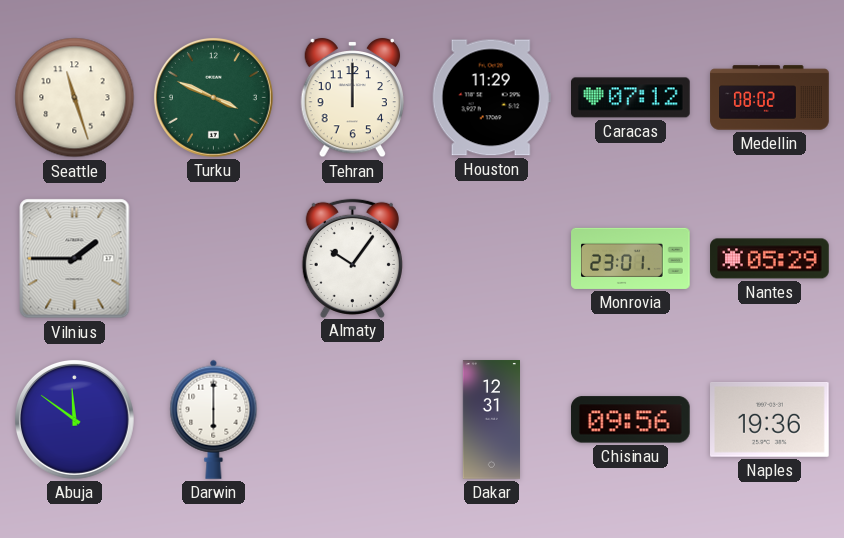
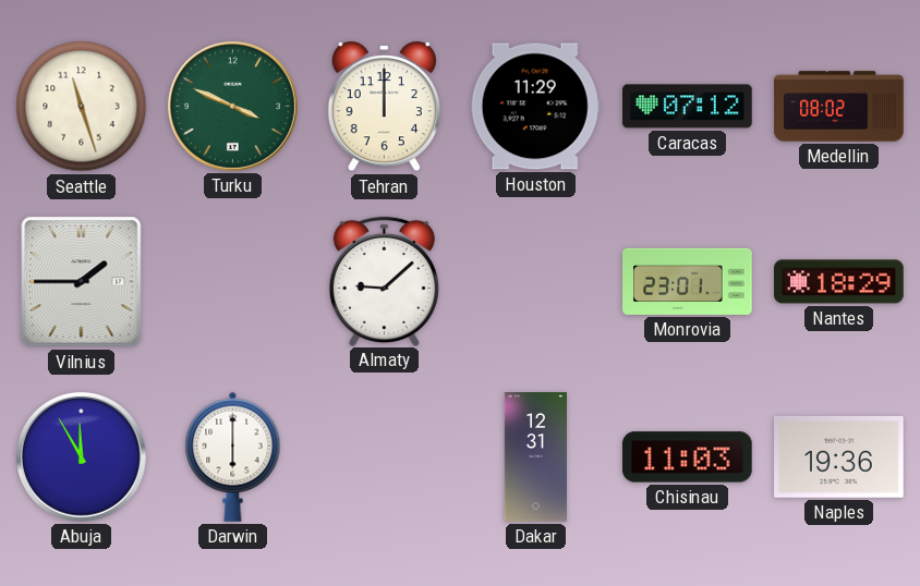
Almaty: 10:06 -> 9:08 (384, 281)
Nantes: 05:29 -> 18:29 (839, 282)
Abuja: 11:51 -> 11:55 (81, 456)
Chisinau: 09:56 -> 11:03 (687, 457)
